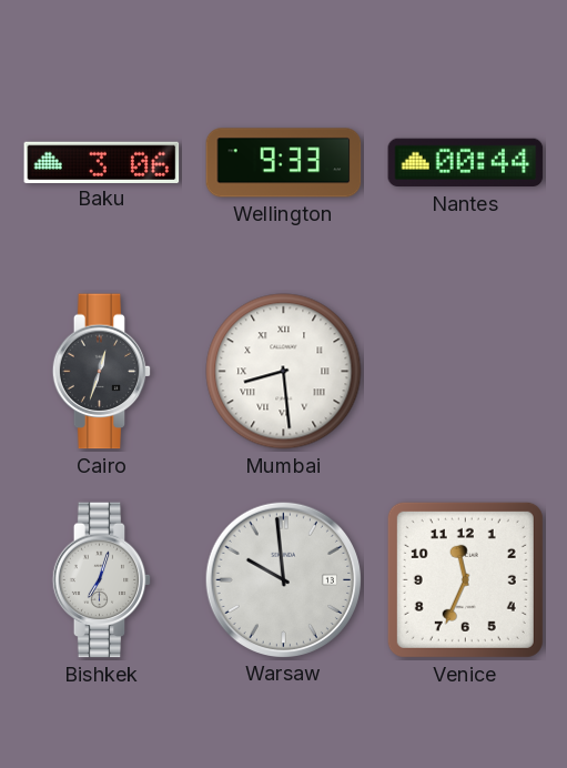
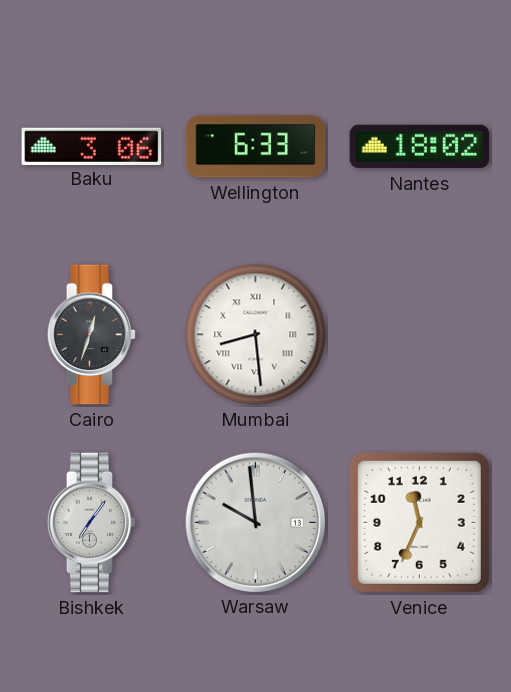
Wellington: 9:33 -> 6:33 (256, 147)
Nantes: 00:44 -> 18:02 (420, 147)
Bishkek: 7:03 -> 7:06 (92, 523)
